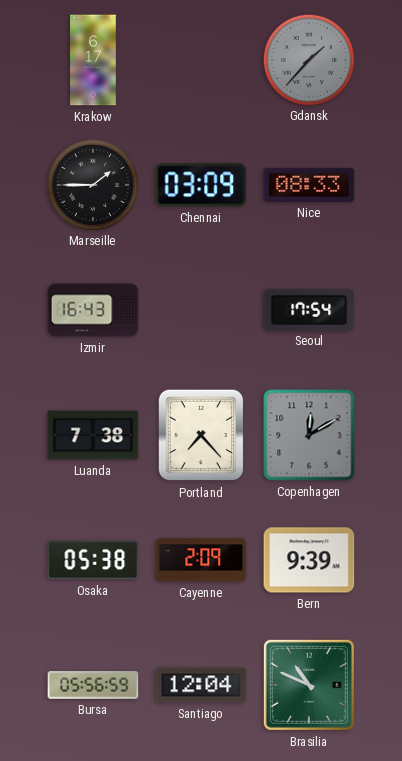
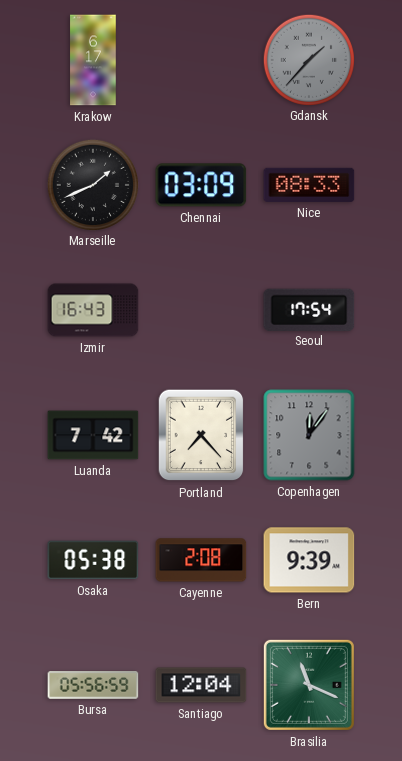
Marseille: 1:45 -> 1:41 (92, 184)
Luanda: 7:38 -> 7:42 (93, 435)
Copenhagen: 12:10 -> 12:06 (309, 435)
Cayenne: 2:09 -> 2:08 (201, 560)
Brasilia: 10:49 -> 11:19 (309, 685)
